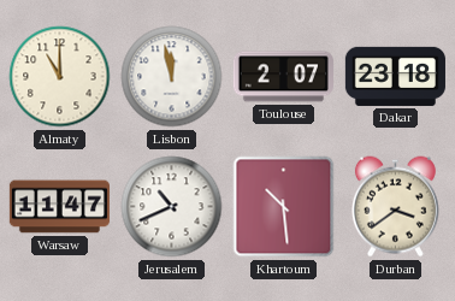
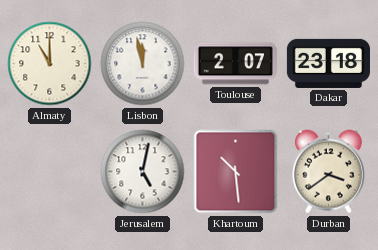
Warsaw: 11:47 -> none (59, 207)
Jerusalem: 10:41 -> 5:02 (143, 172)
